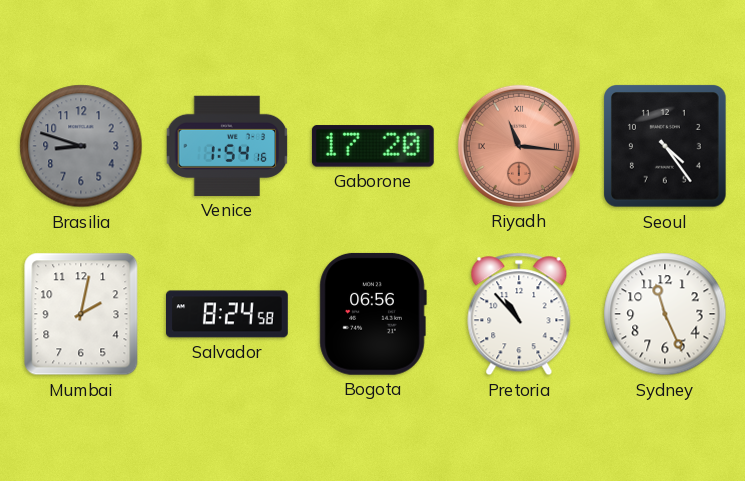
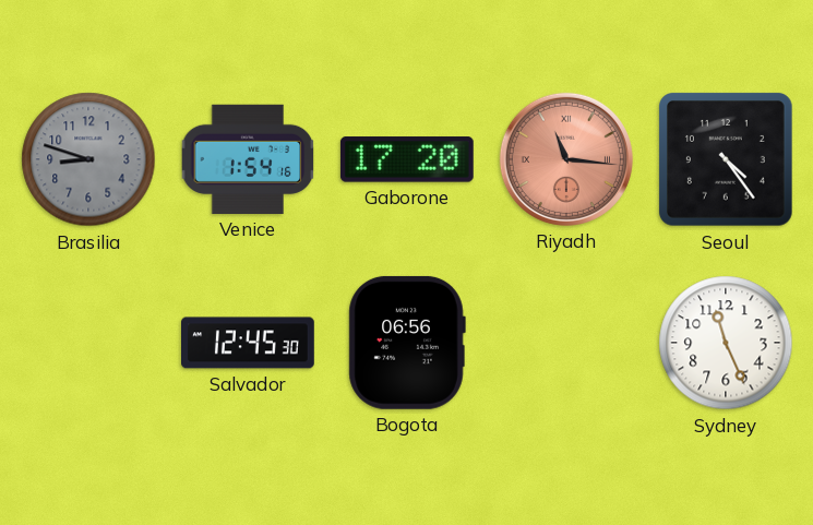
Mumbai: 2:02 -> none (81, 314)
Salvador: 8:24 -> 12:45 (249, 343)
Pretoria: 10:53 -> none (519, 314)
